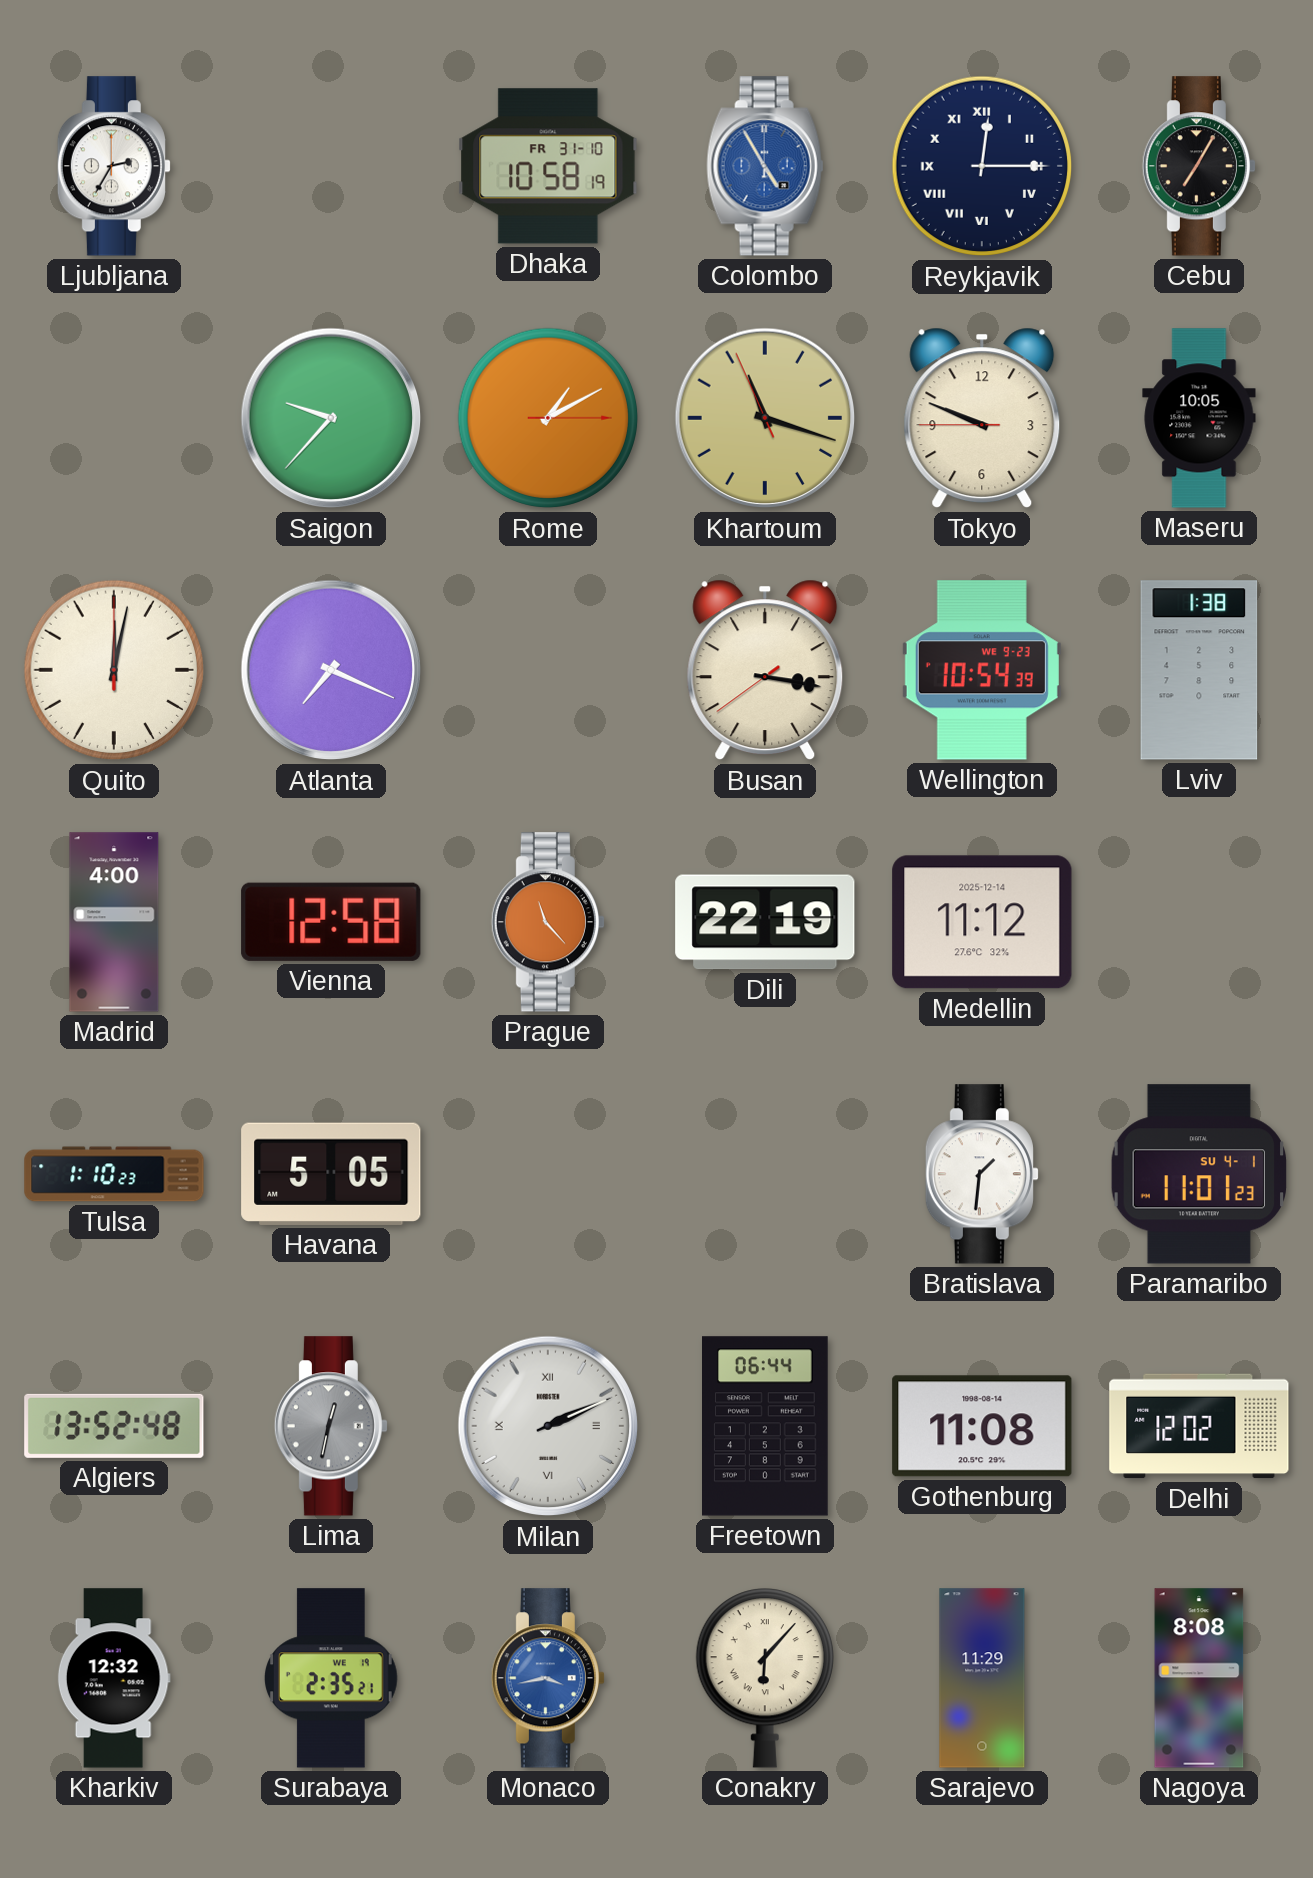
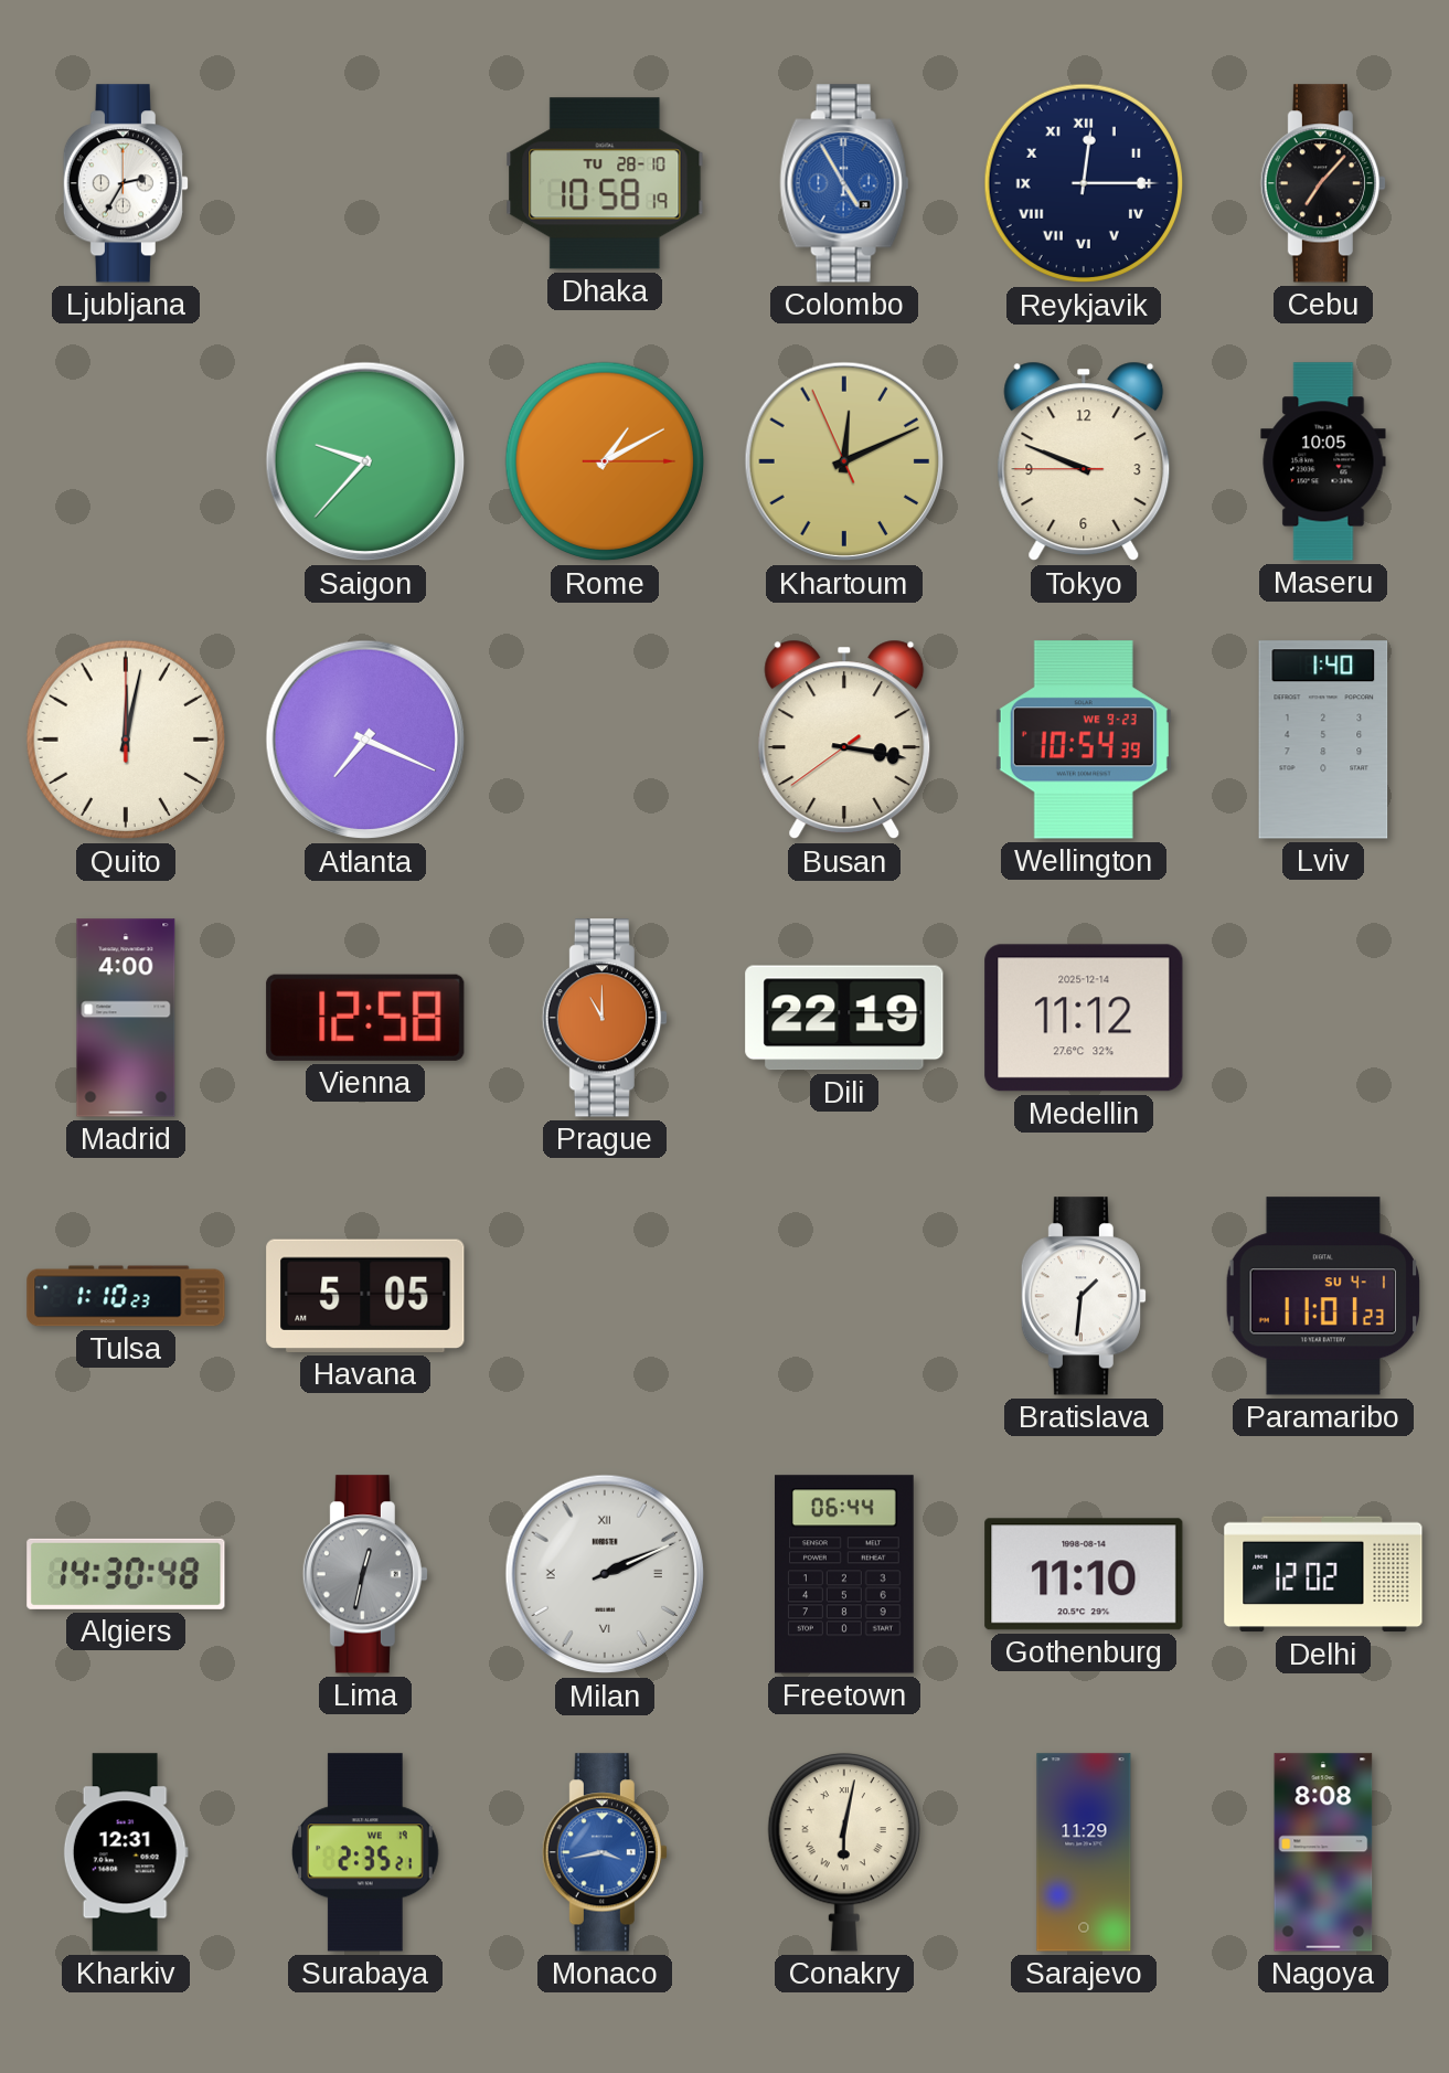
Dhaka date: FR 31-10 -> TU 28-10 (605, 183)
Cebu: 7:05 -> 7:07 (1323, 183)
Khartoum: 11:17 -> 12:10 (844, 461)
Lviv: 1:38 -> 1:40 (1323, 740)
Prague: 11:23 -> 11:00 (605, 1018)
Algiers: 13:52 -> 14:30 (126, 1574)
Gothenburg: 11:08 -> 11:10 (1084, 1574)
Kharkiv: 12:32 -> 12:31 (126, 1852)
Conakry: 6:07 -> 6:02 (844, 1852)
